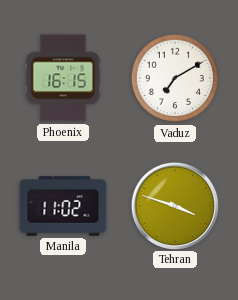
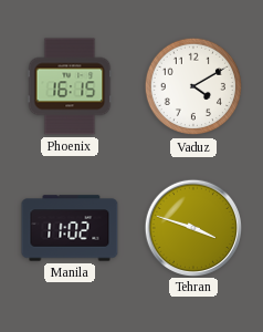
Vaduz: 7:10 -> 4:10 (193, 86)
